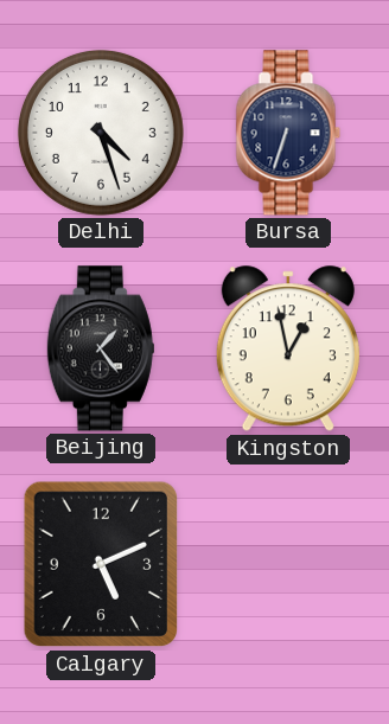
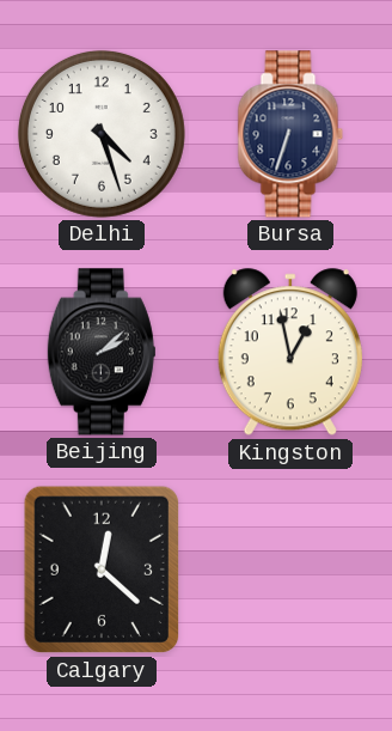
Beijing: 1:24 -> 2:08 (102, 352)
Calgary: 5:11 -> 12:22 (100, 569)
